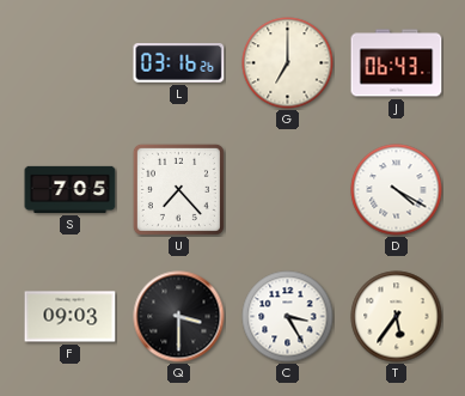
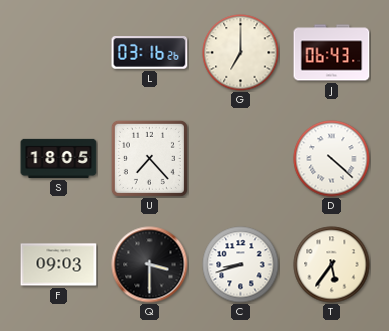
S: 7:05 -> 18:05 (59, 158)
D: 4:20 -> 4:22 (332, 159)
C: 3:25 -> 8:42 (241, 265)
